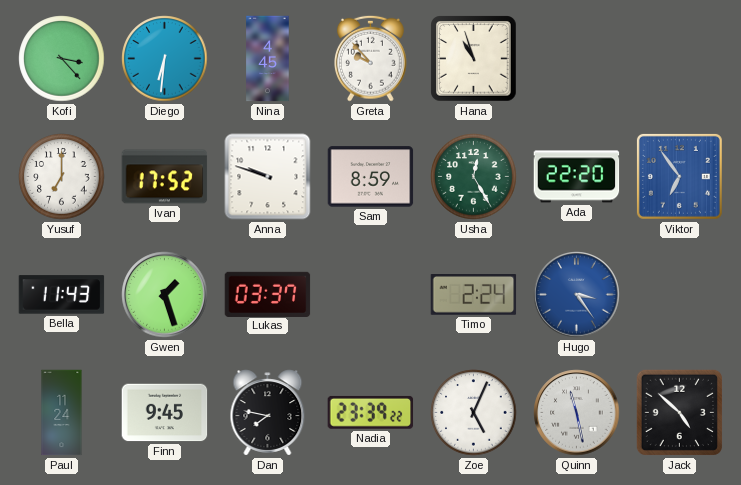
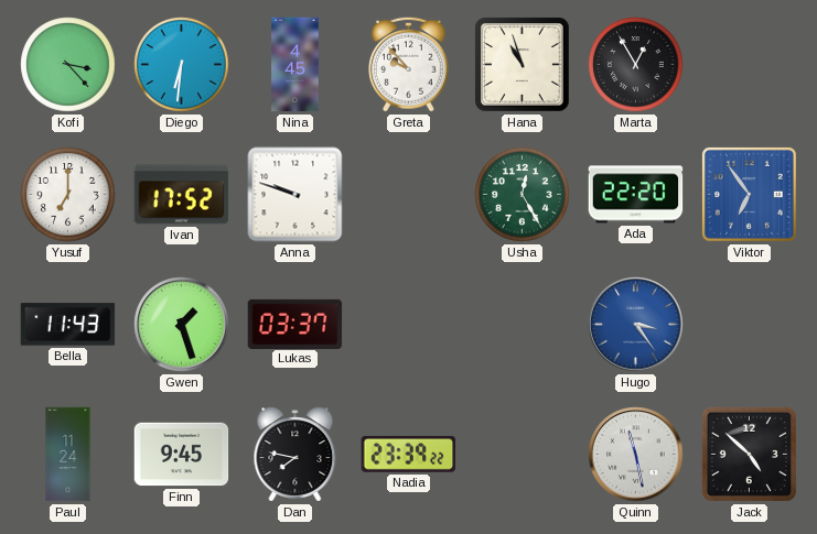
Marta: none -> 12:55 (636, 65)
Sam: 8:59 -> none (371, 177)
Timo: 2:24 -> none (474, 295)
Zoe: 5:04 -> none (474, 413)
